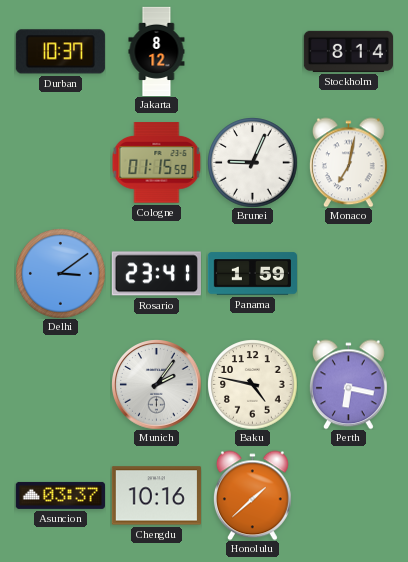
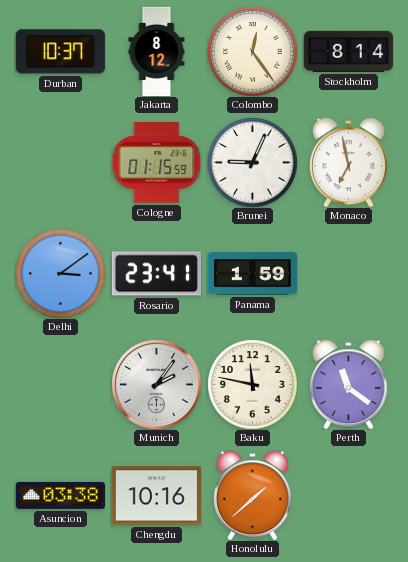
Colombo: none -> 12:24 (252, 51)
Monaco: 7:02 -> 6:58 (348, 162)
Baku: 4:47 -> 11:47 (252, 384)
Perth: 6:17 -> 11:21 (348, 384)
Asuncion: 03:37 -> 03:38 (60, 495)
